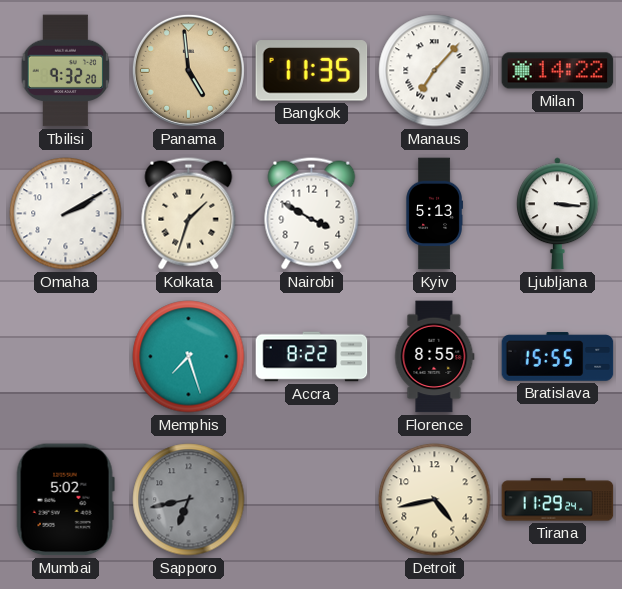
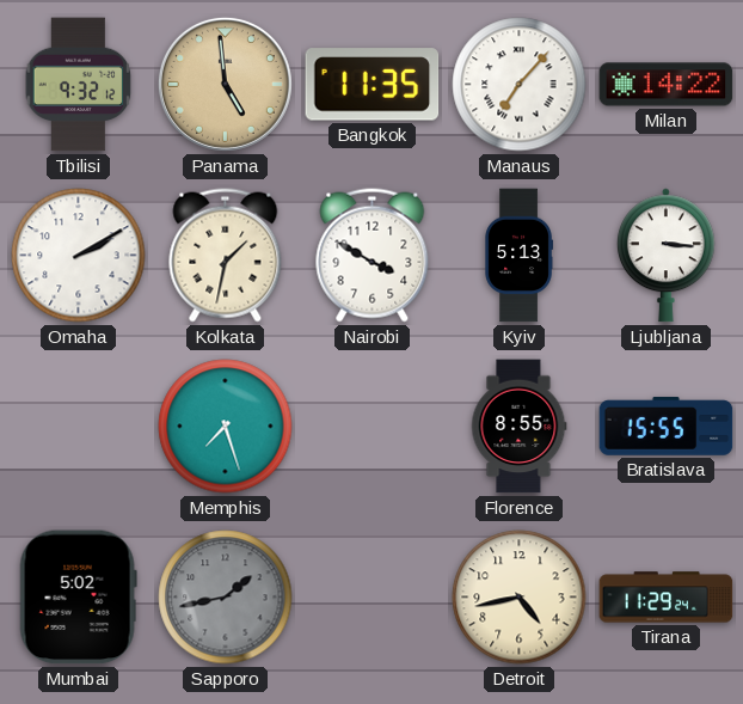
Tbilisi: 9:32:20 -> 9:32:12 (79, 85)
Kolkata: 1:33 -> 1:32 (226, 256)
Accra: 8:22 -> none (312, 357)
Sapporo: 6:43 -> 1:43 (226, 598)
